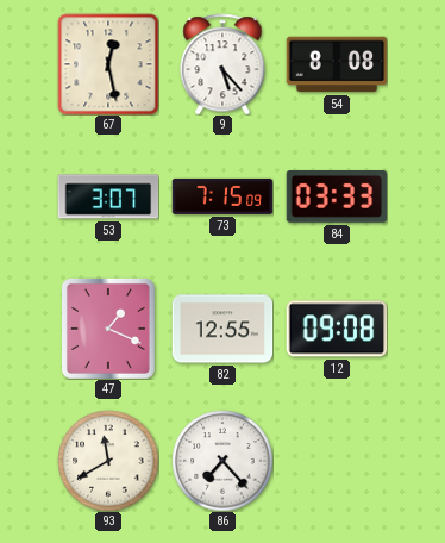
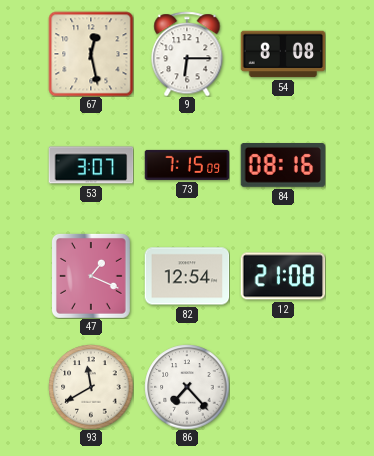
9: 5:23 -> 6:15 (187, 54)
84: 03:33 -> 08:16 (283, 166)
82: 12:55 -> 12:54 (187, 276)
12: 09:08 -> 21:08 (283, 276)
